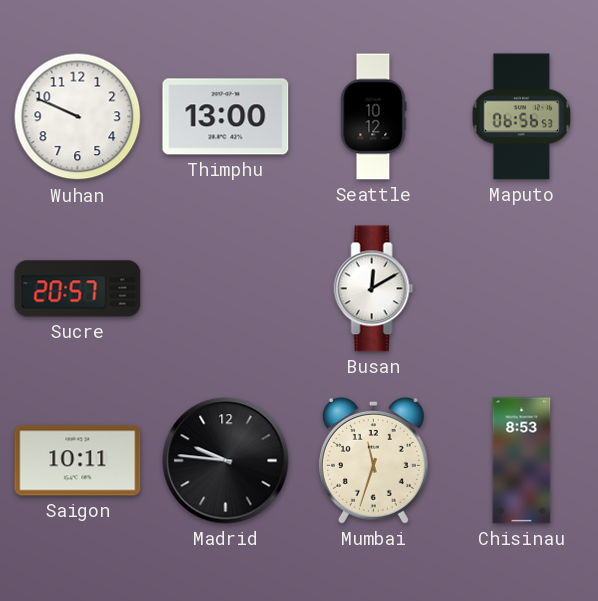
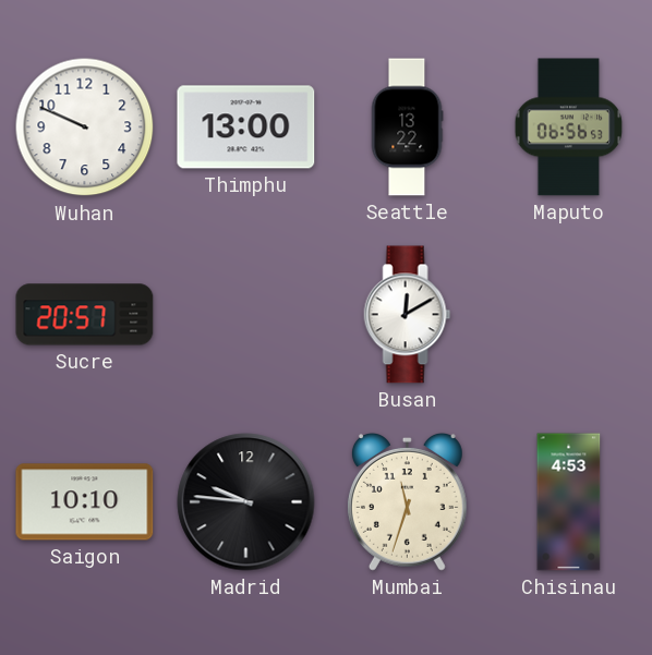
Seattle: 10:12 -> 13:22 (407, 128)
Saigon: 10:11 -> 10:10 (85, 502)
Chisinau: 8:53 -> 4:53 (569, 502)
